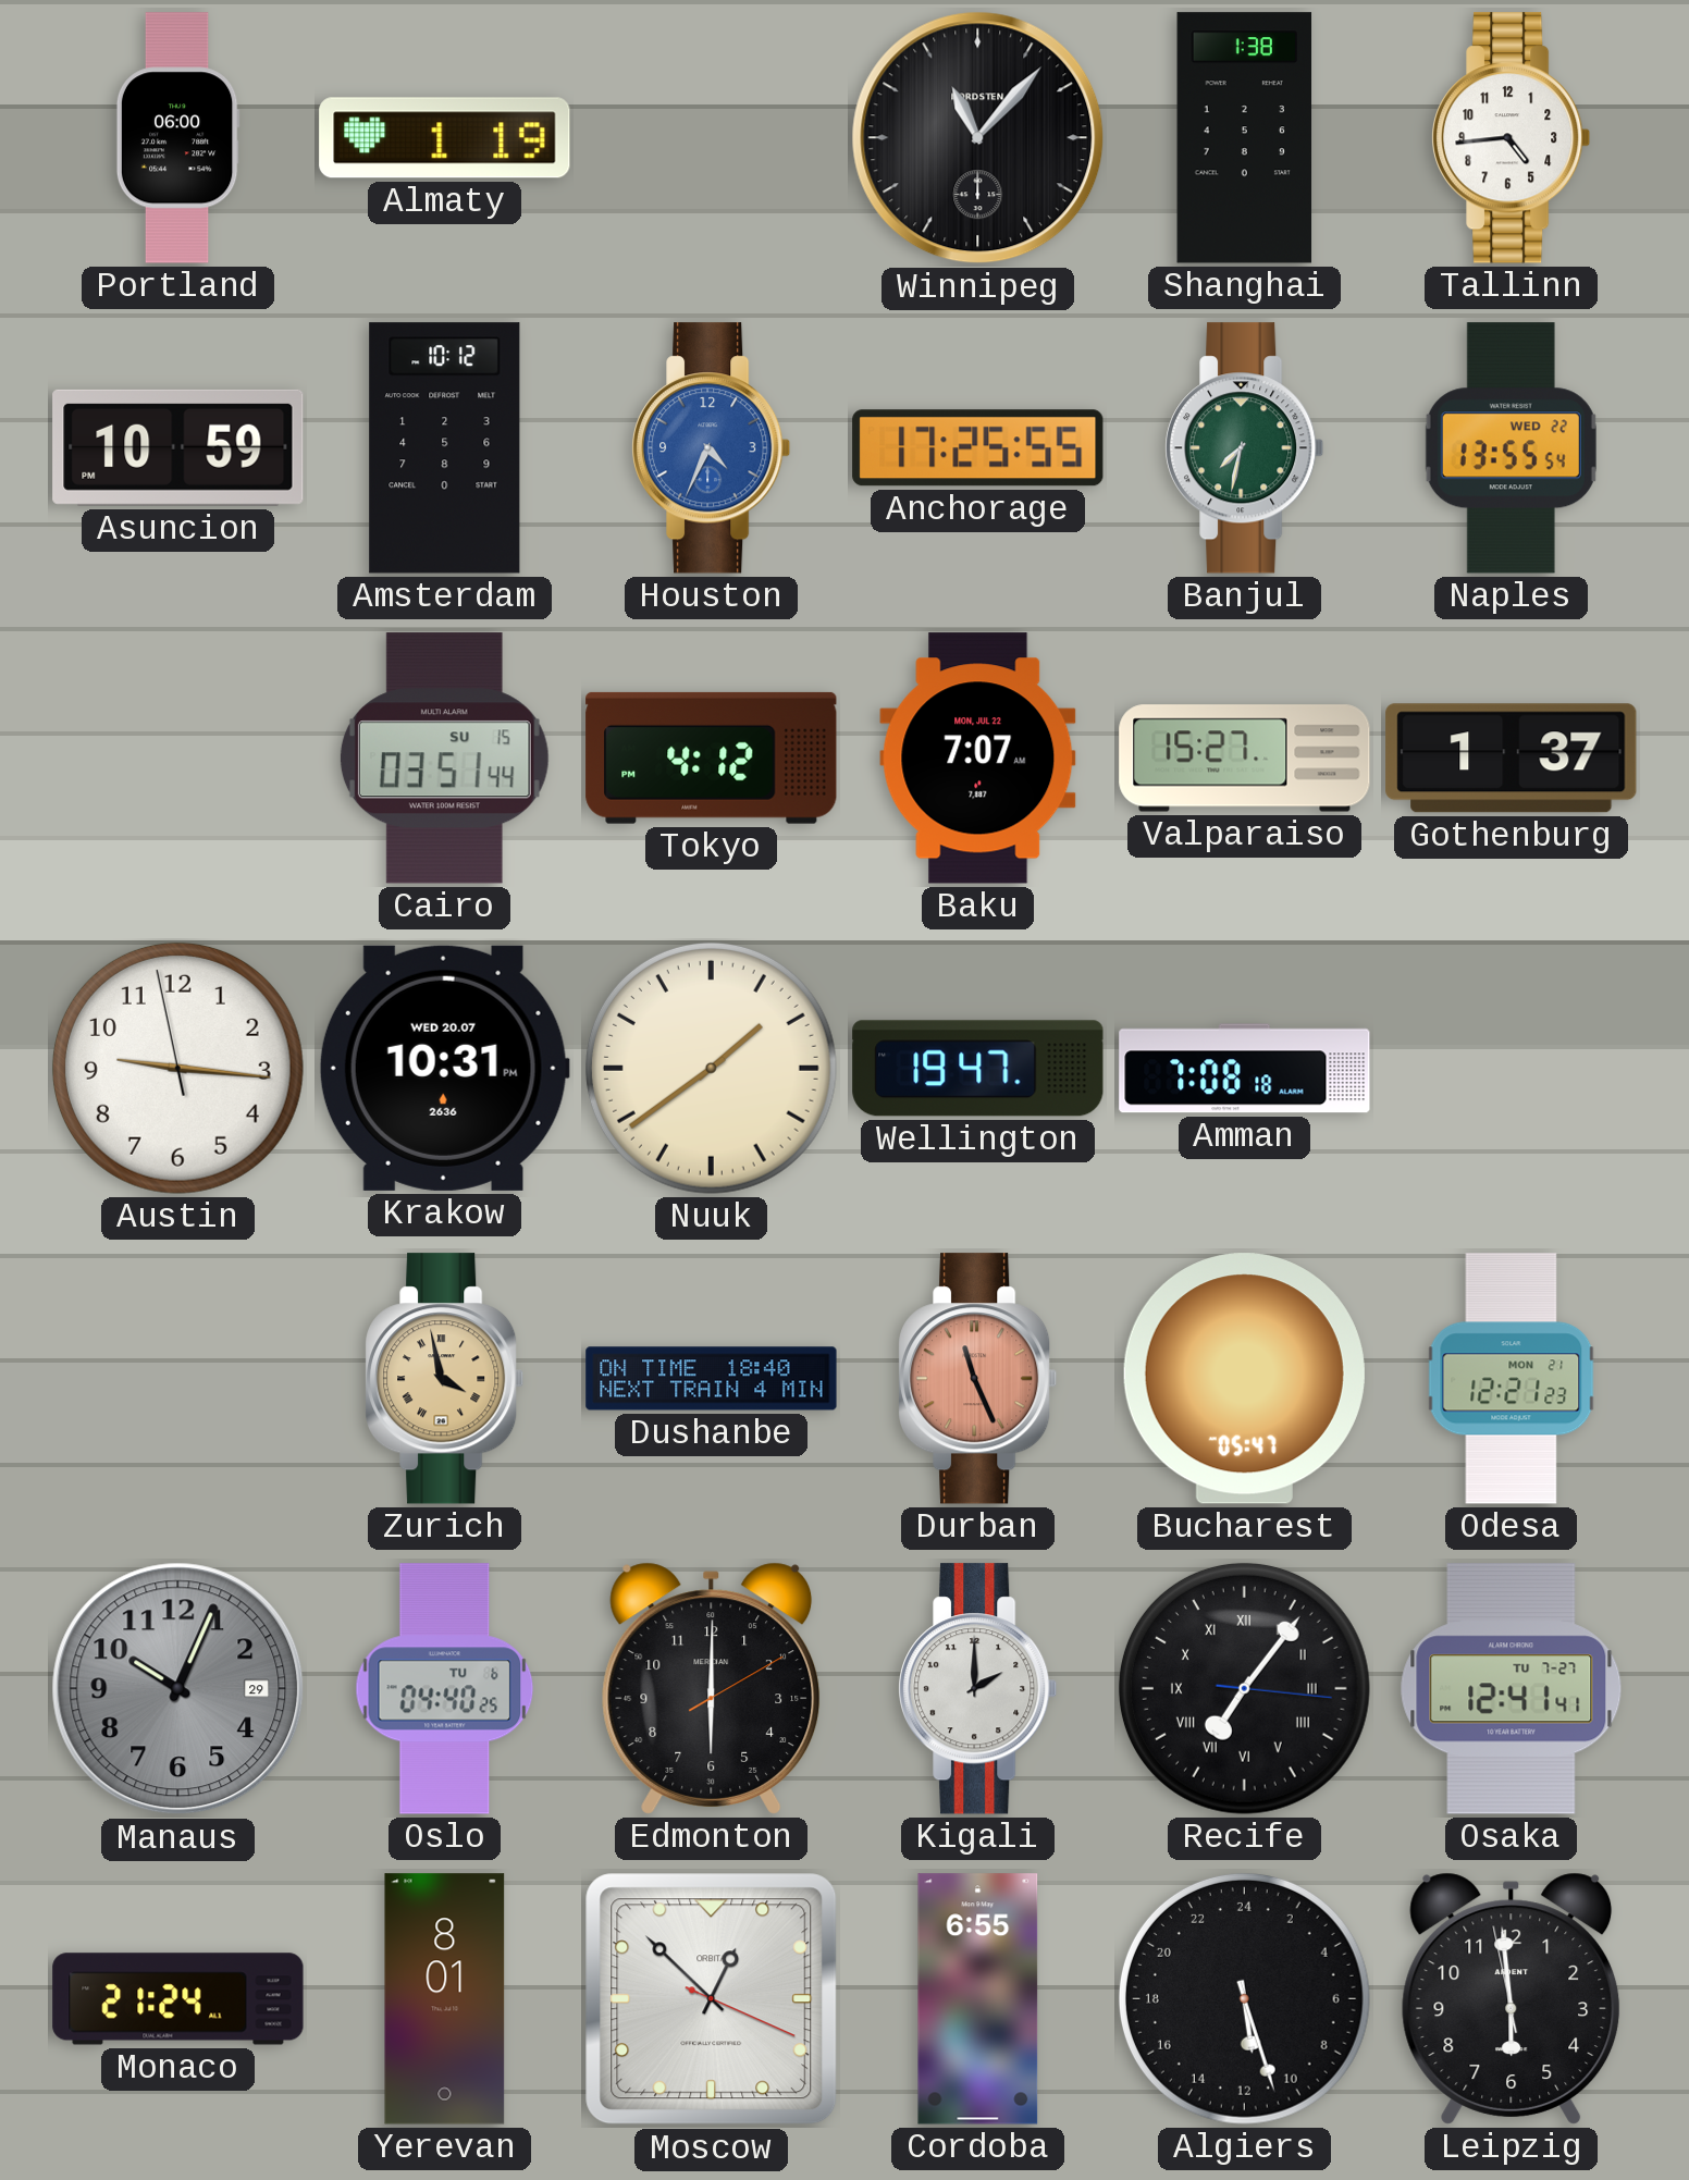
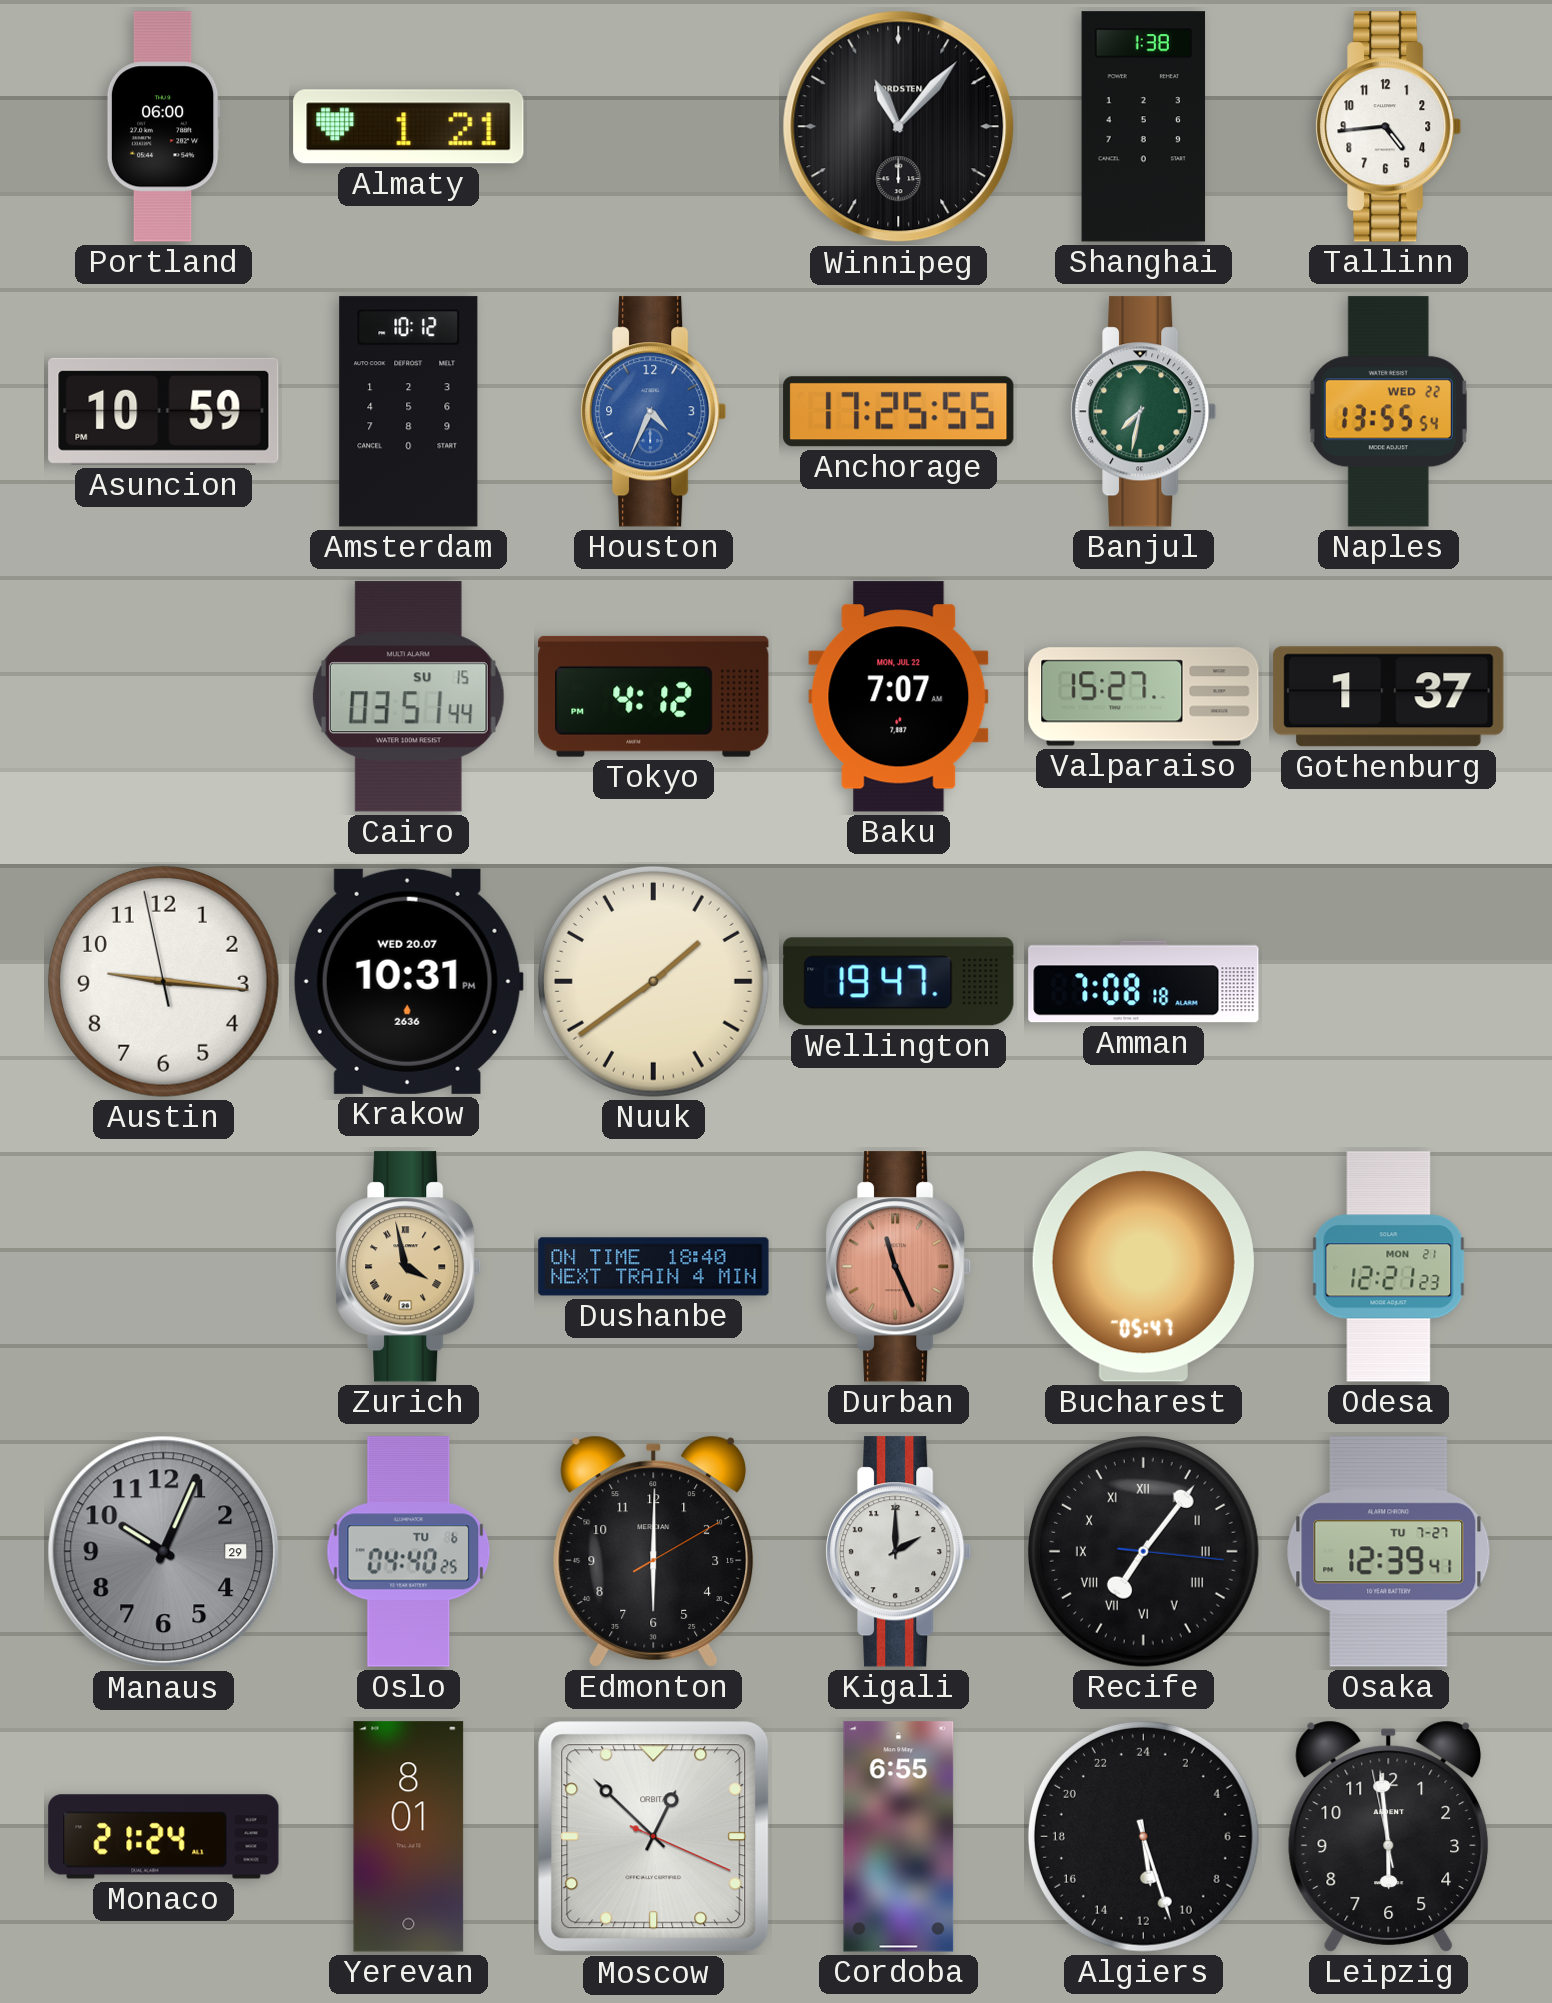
Almaty: 1:19 -> 1:21 (409, 127)
Osaka: 12:41 -> 12:39 (1389, 1552)
